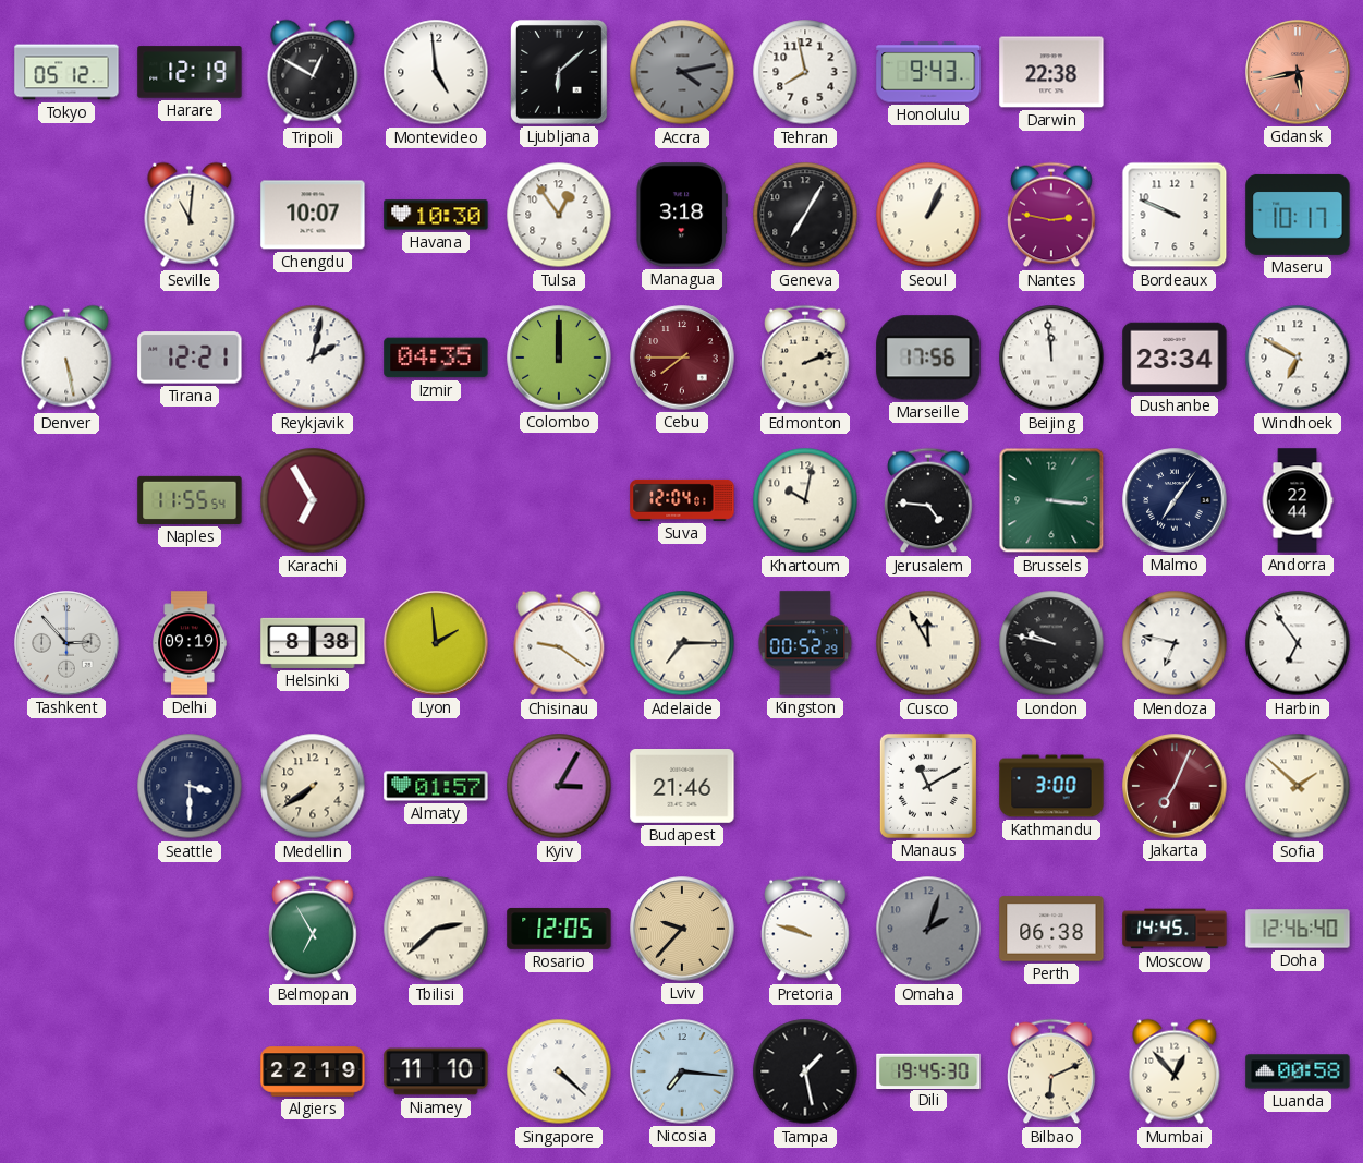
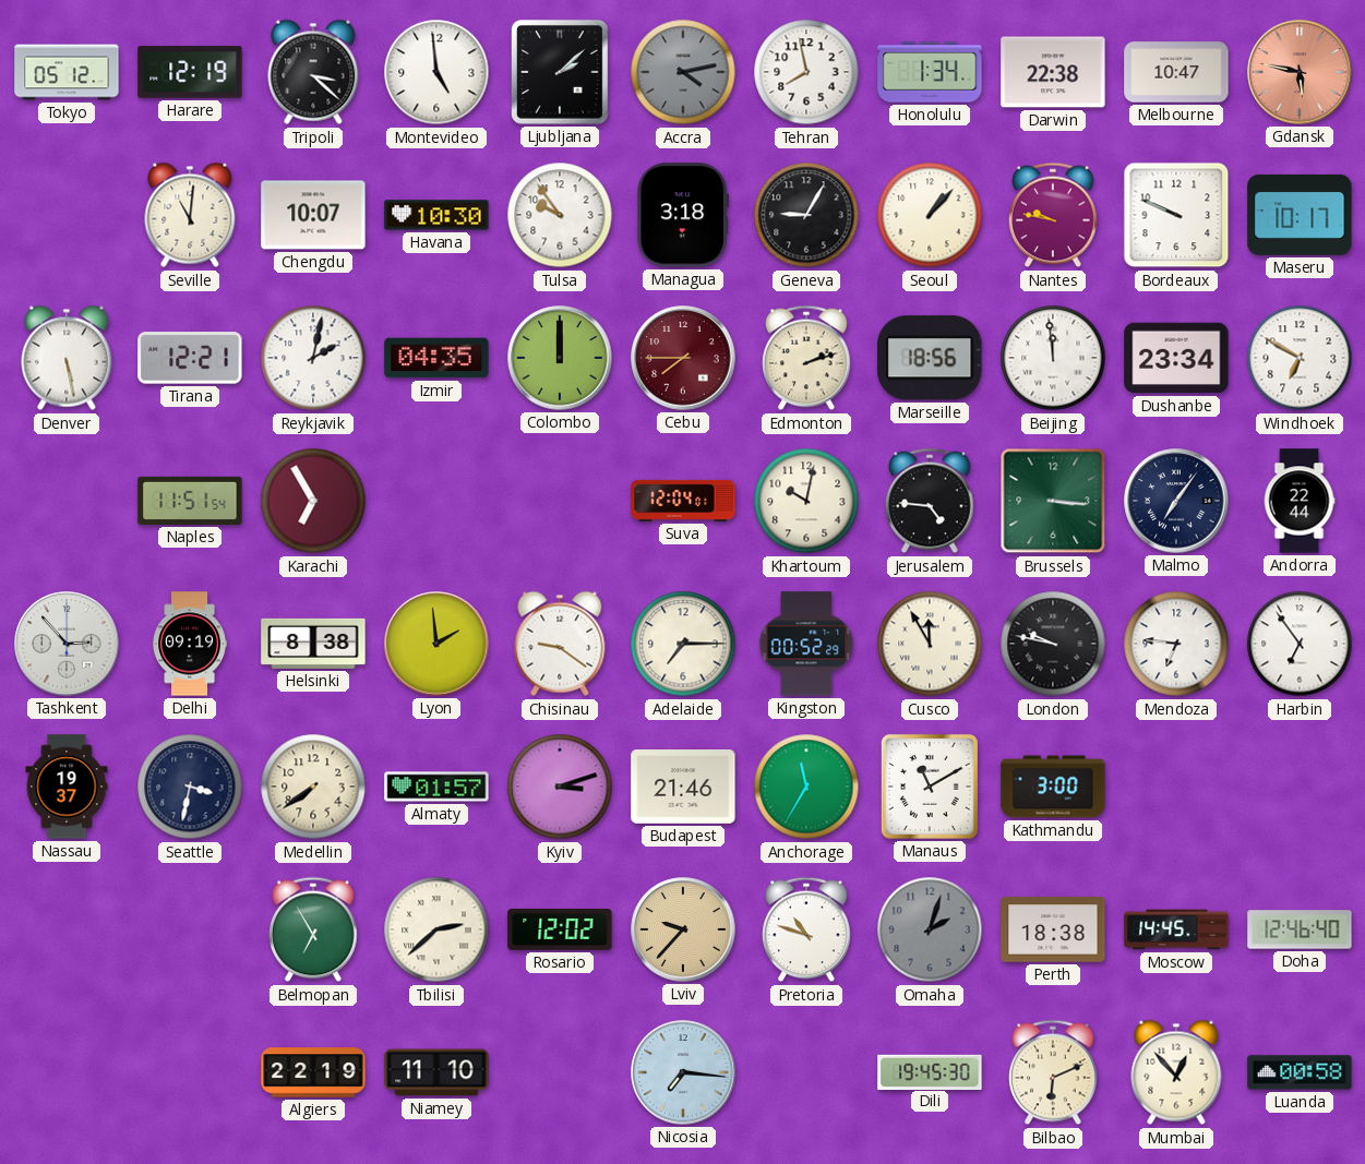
Tripoli: 12:50 -> 3:22 (313, 72)
Ljubljana: 6:08 -> 2:08 (560, 72)
Honolulu: 9:43 -> 1:34 (930, 72)
Melbourne: none -> 10:47 (1176, 72)
Gdansk: 5:43 -> 5:47 (1300, 72)
Tulsa: 12:54 -> 9:54 (560, 215)
Geneva: 7:05 -> 9:05 (806, 215)
Seoul: 1:04 -> 1:07 (930, 215)
Nantes: 2:47 -> 9:47 (1053, 215)
Marseille: 17:56 -> 18:56 (930, 358)
Naples: 11:55 -> 11:51 (190, 501)
Mendoza: 6:47 -> 6:46 (1176, 644)
Nassau: none -> 19:37 (67, 787)
Seattle: 3:30 -> 3:32 (190, 787)
Kyiv: 3:05 -> 3:12 (560, 787)
Anchorage: none -> 11:35 (806, 787)
Jakarta: 7:04 -> none (1175, 786)
Sofia: 1:52 -> none (1298, 786)
Rosario: 12:05 -> 12:02 (560, 929)
Pretoria: 9:48 -> 10:48 (806, 929)
Perth: 06:38 -> 18:38 (1053, 929)
Singapore: 4:22 -> none (559, 1071)
Tampa: 1:28 -> none (805, 1071)
